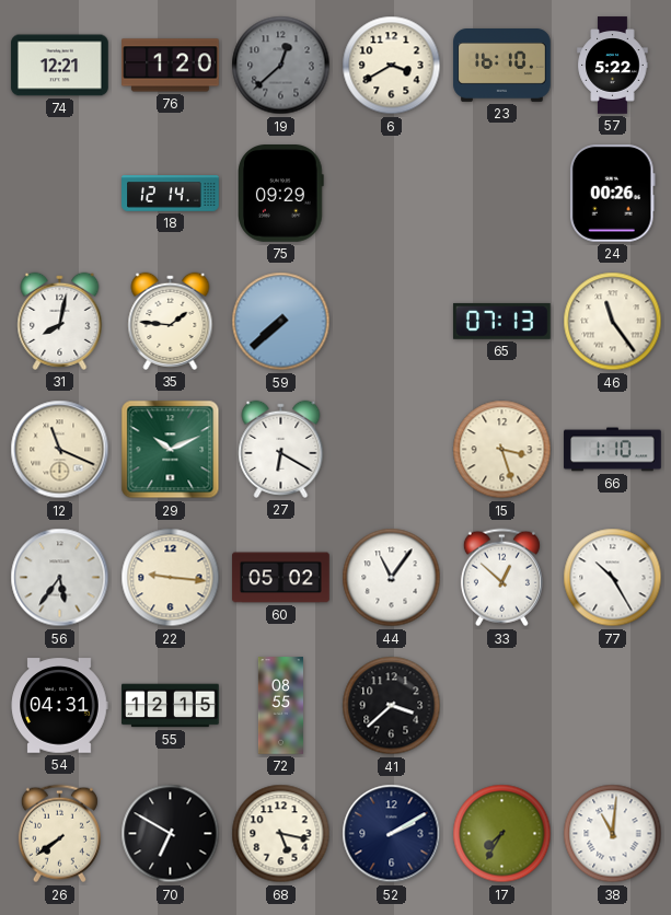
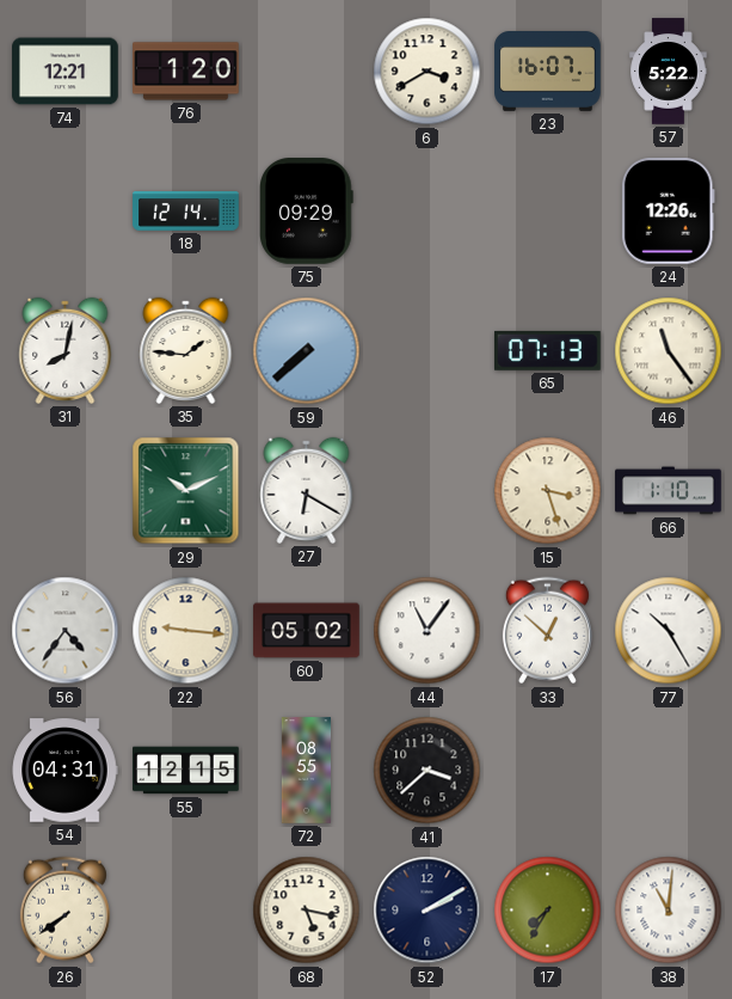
19: 12:38 -> none (281, 66)
23: 16:10 -> 16:07 (548, 72)
24: 00:26 -> 12:26 (668, 212)
12: 11:19 -> none (60, 450)
56: 5:36 -> 4:36 (66, 631)
70: 6:50 -> none (171, 834)
